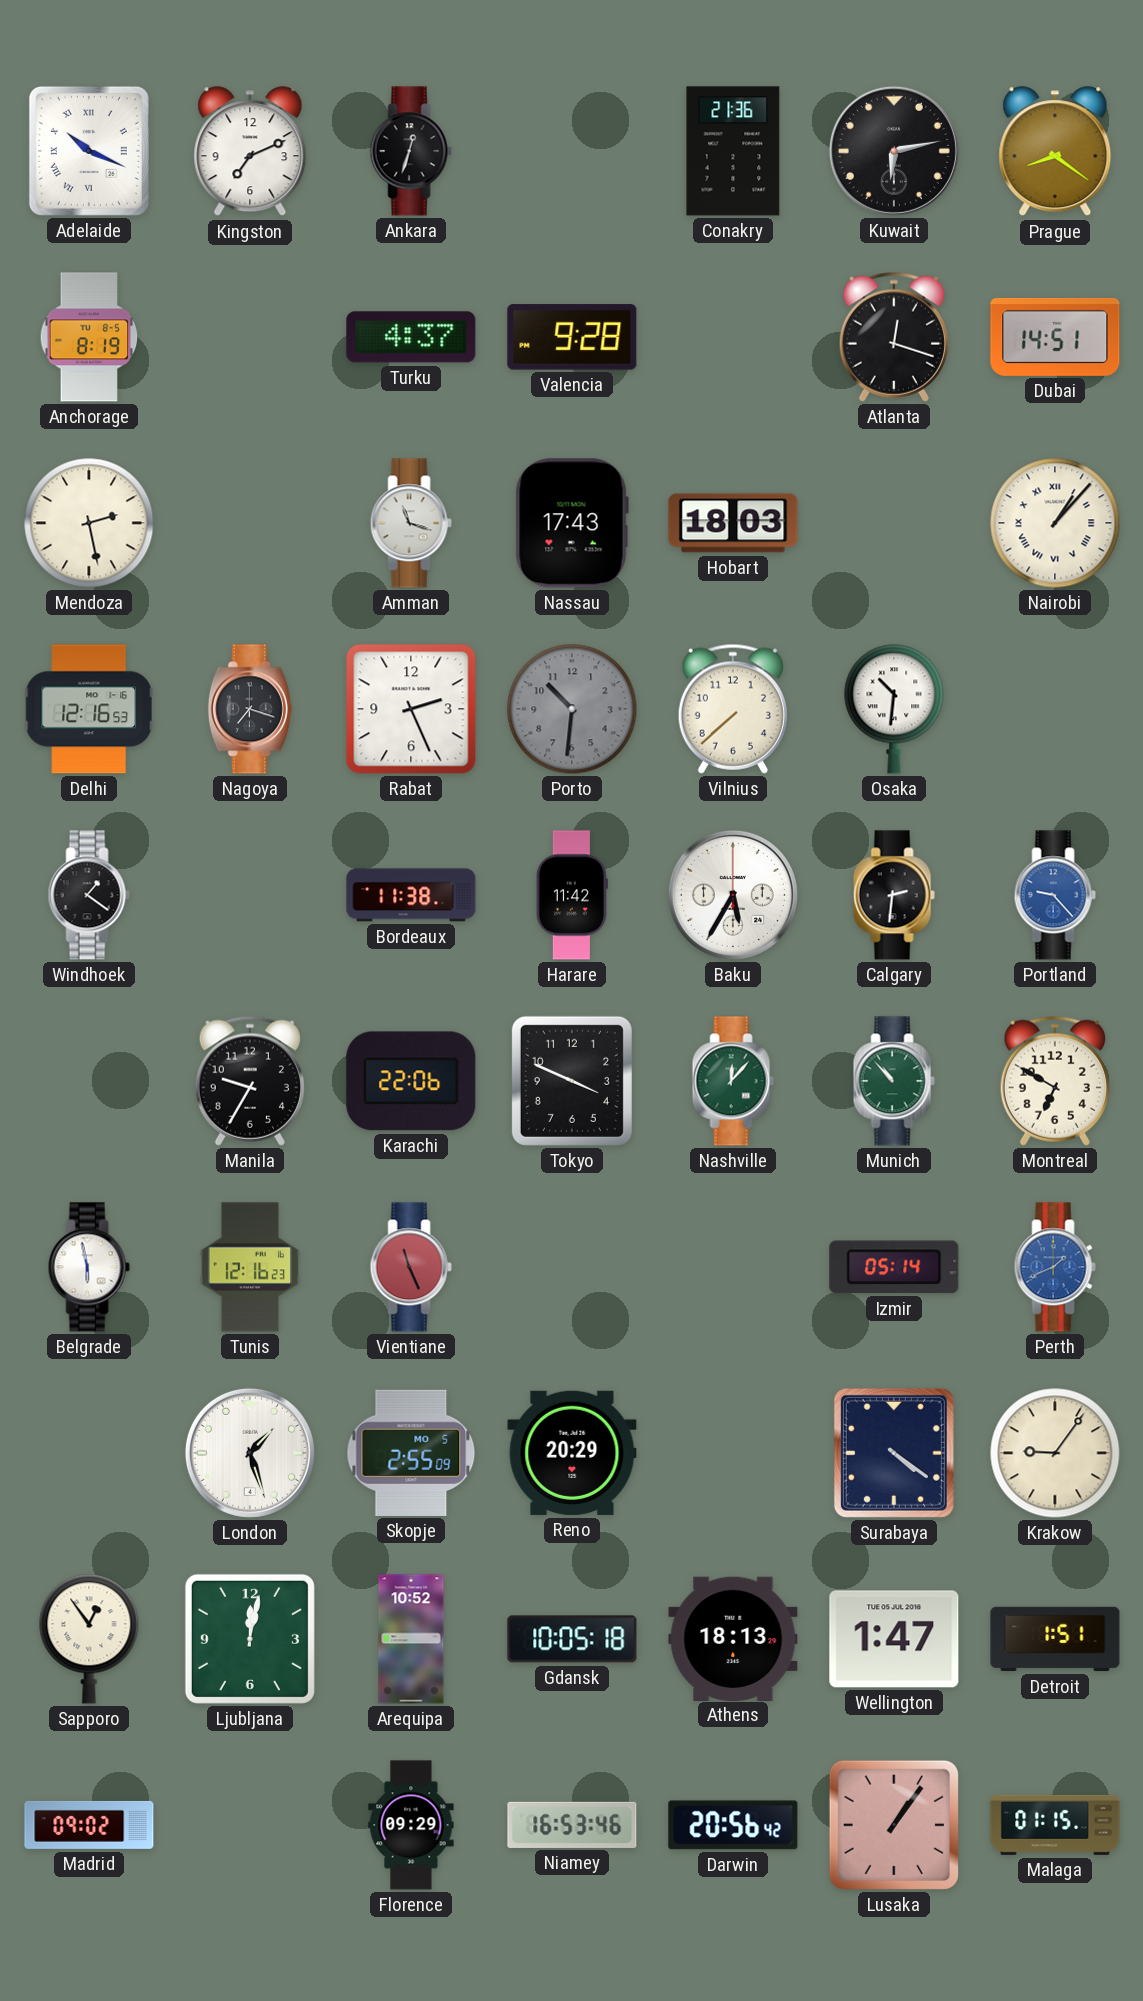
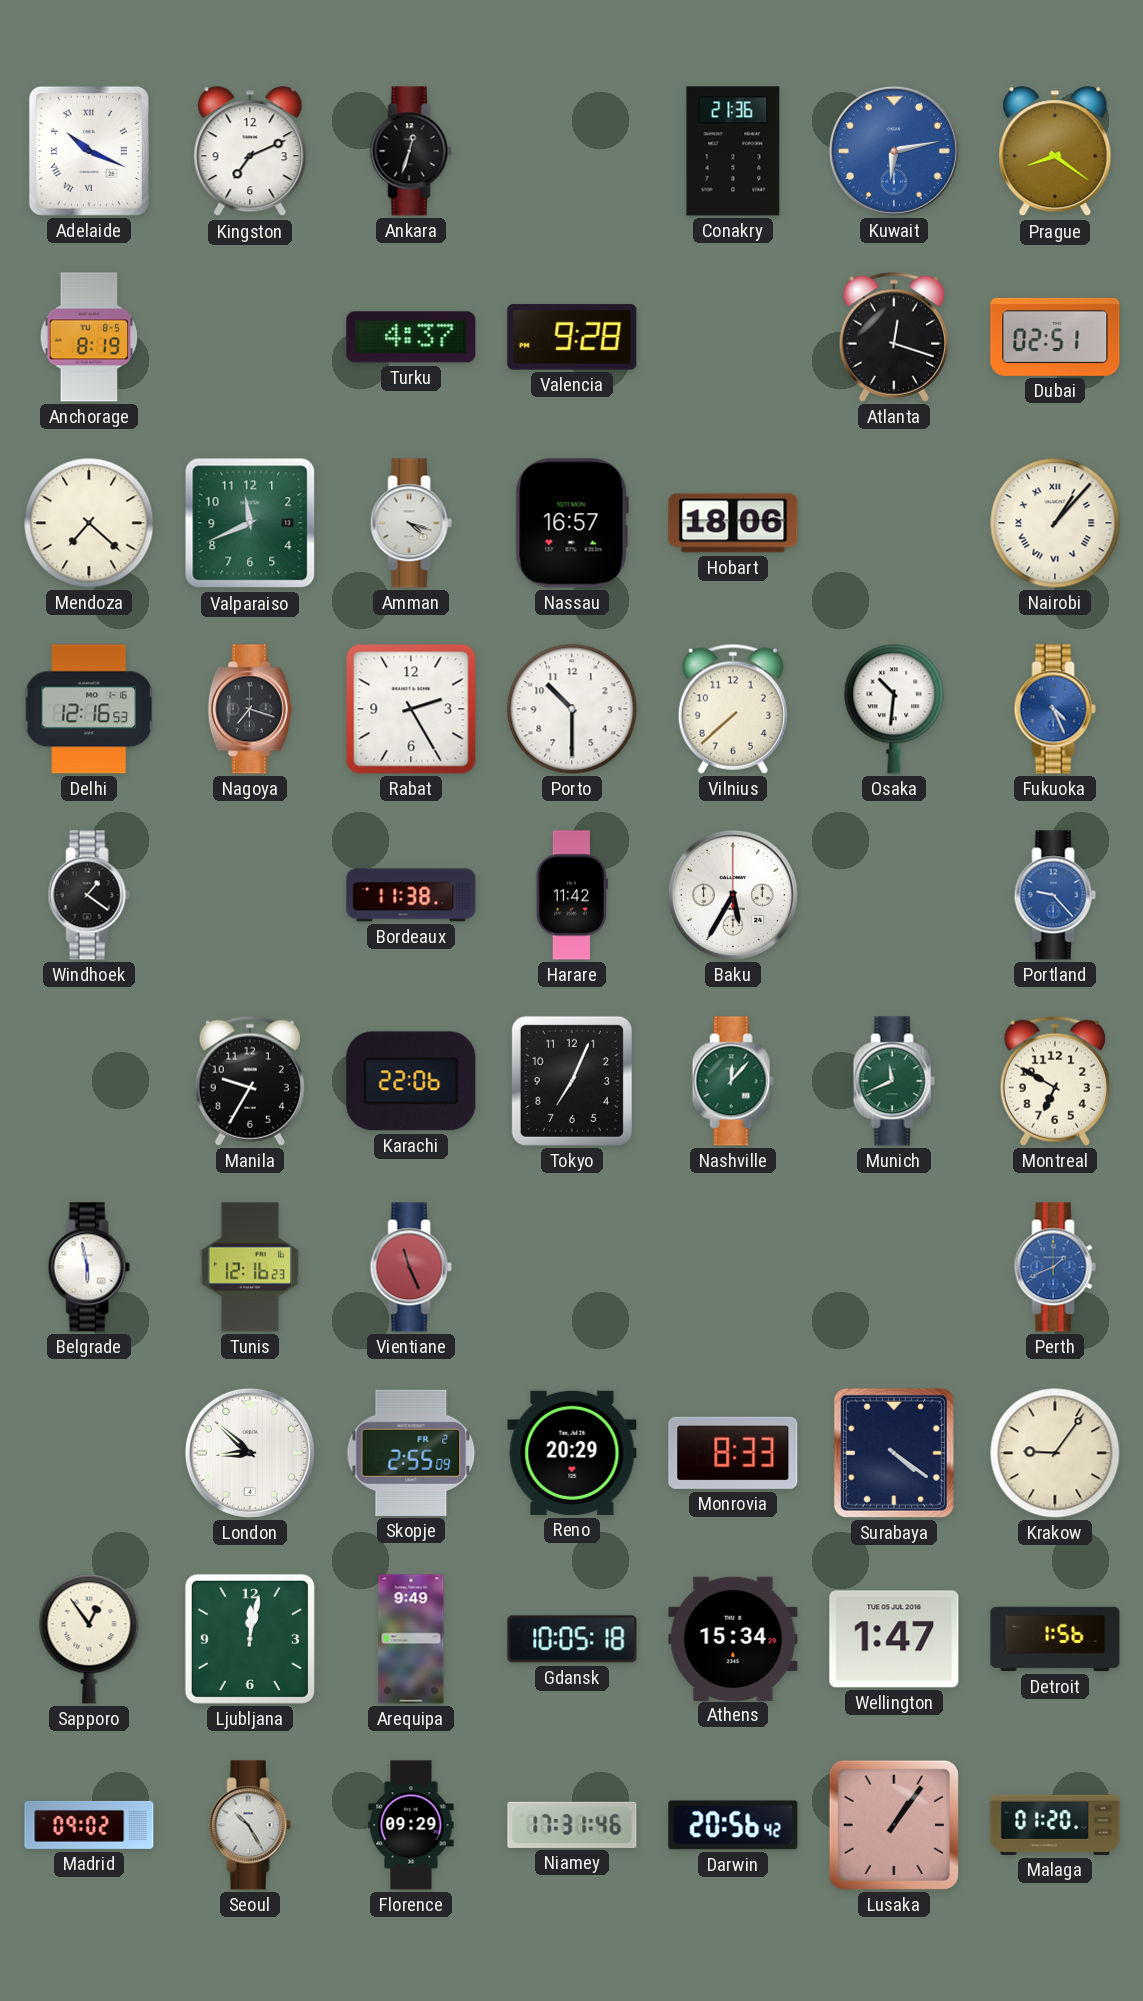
Kuwait dial: black -> blue (894, 151)
Dubai: 14:51 -> 02:51 (1055, 337)
Mendoza: 2:28 -> 7:22 (89, 523)
Valparaiso: none -> 11:41 (250, 523)
Amman: 11:18 -> 4:18 (411, 523)
Nassau: 17:43 -> 16:57 (572, 523)
Hobart: 18:03 -> 18:06 (733, 523)
Rabat: 2:26 -> 2:25 (411, 709)
Porto: 10:31 -> 10:30 (572, 709)
Porto dial: grey -> white (572, 709)
Fukuoka: none -> 4:26 (1055, 709)
Calgary: 2:31 -> none (894, 895)
Tokyo: 3:49 -> 7:04 (572, 1081)
Munich: 10:53 -> 11:41 (894, 1081)
Izmir: 05:14 -> none (894, 1267)
London: 1:27 -> 8:52 (250, 1453)
Skopje date: MO 5 -> FR 2 (411, 1453)
Monrovia: none -> 8:33 (733, 1453)
Arequipa: 10:52 -> 9:49 (411, 1639)
Athens: 18:13 -> 15:34 (733, 1638)
Detroit: 1:51 -> 1:56 (1055, 1639)
Seoul: none -> 10:25 (250, 1825)
Niamey: 16:53 -> 17:31 (572, 1825)
Malaga: 01:15 -> 01:20 (1055, 1825)
